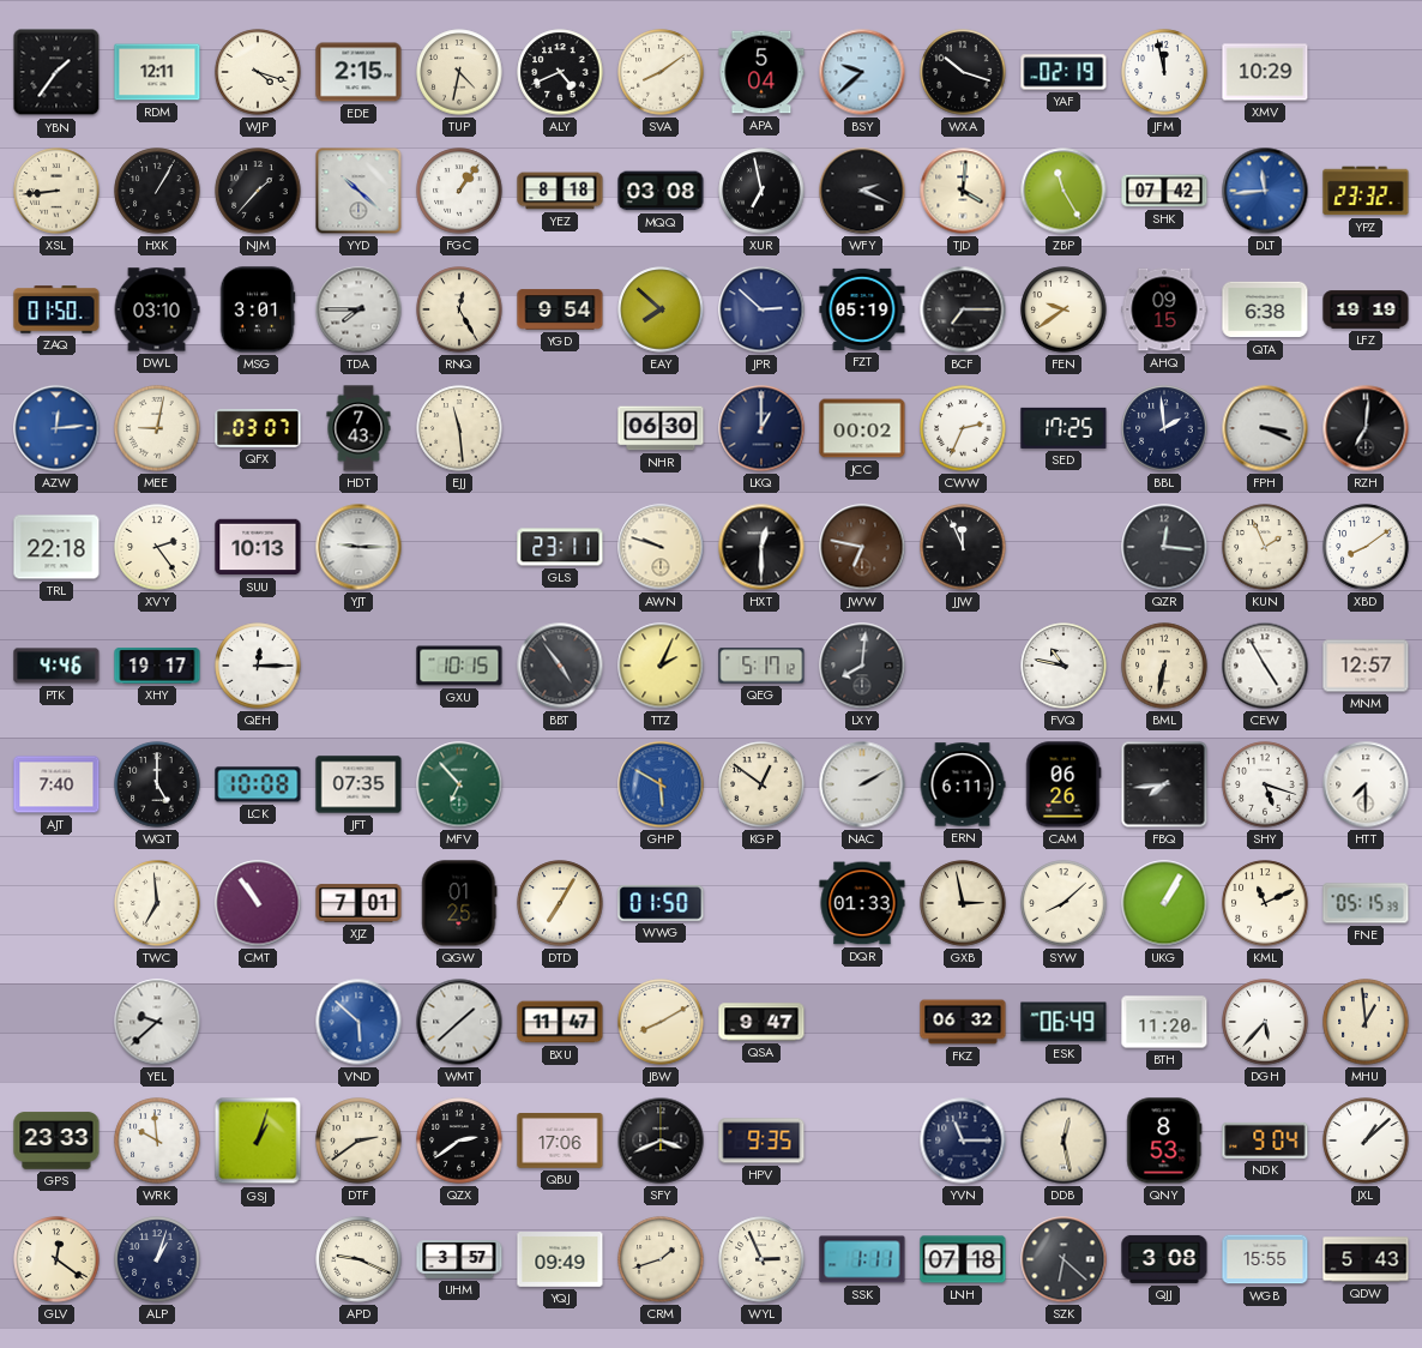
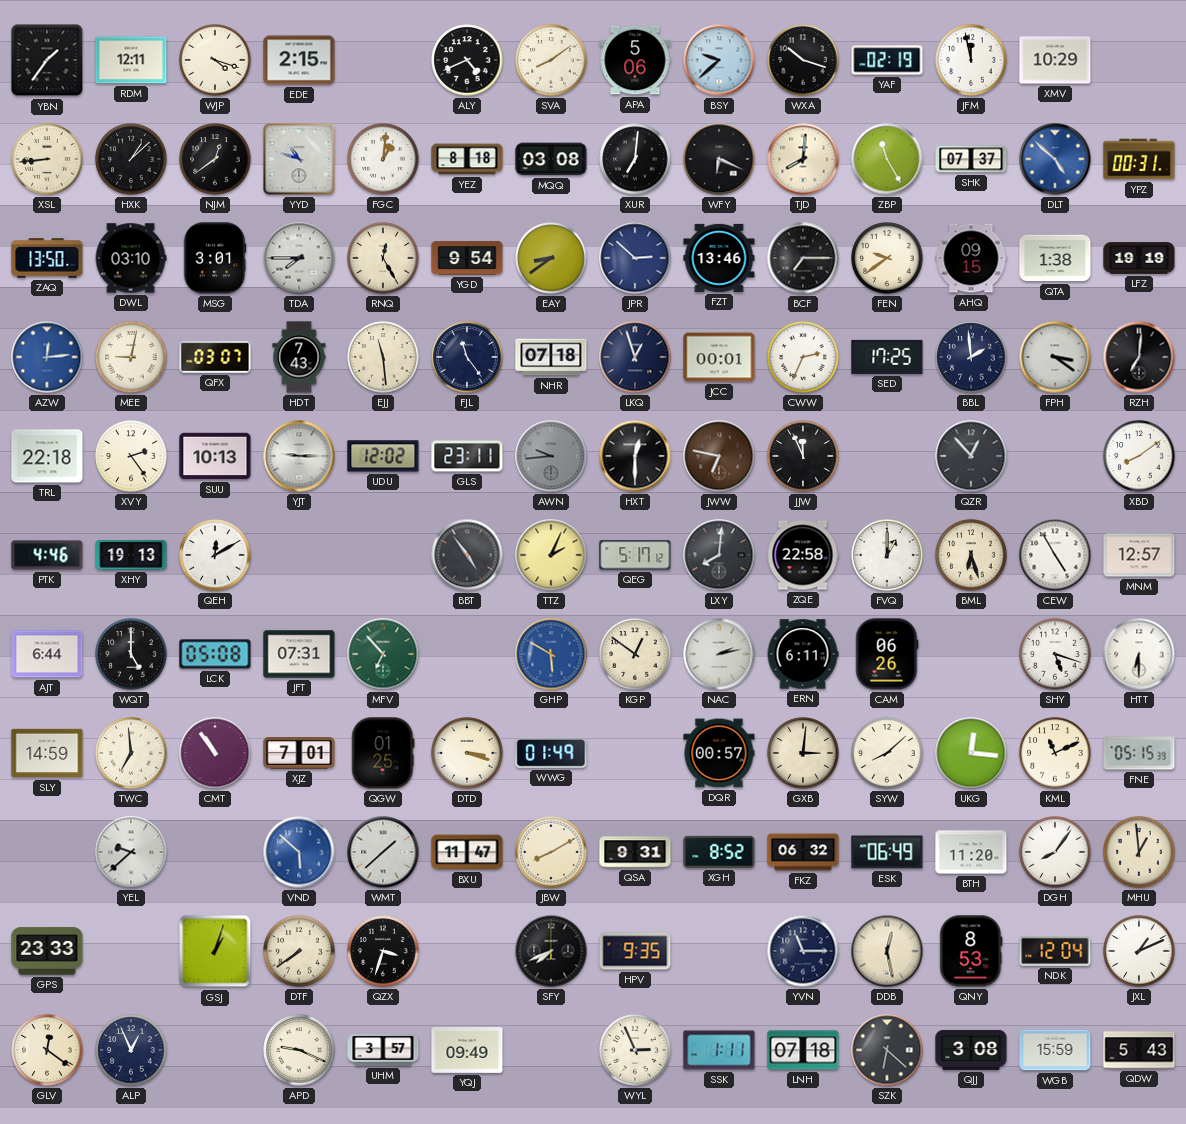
TUP: 4:32 -> none (459, 72)
APA: 5:04 -> 5:06 (635, 60)
HXK: 1:05 -> 1:08 (131, 159)
NJM: 1:37 -> 12:39 (215, 159)
YYD: 10:22 -> 10:48 (299, 159)
FGC: 1:06 -> 1:01 (383, 159)
XUR: 6:58 -> 7:01 (635, 159)
WFY: 2:19 -> 6:19 (719, 159)
TJD: 4:01 -> 8:01 (803, 159)
SHK: 07:42 -> 07:37 (971, 159)
DLT: 11:44 -> 4:52 (1055, 159)
YPZ: 23:32 -> 00:31 (1139, 159)
ZAQ: 01:50 -> 13:50 (47, 258)
EAY: 7:52 -> 8:39 (551, 258)
FZT: 05:19 -> 13:46 (719, 258)
QTA: 6:38 -> 1:38 (1055, 258)
FJL: none -> 11:24 (467, 357)
NHR: 06:30 -> 07:18 (551, 357)
LKQ: 1:00 -> 12:57 (635, 357)
JCC: 00:02 -> 00:01 (719, 357)
FPH: 3:19 -> 3:21 (1055, 357)
UDU: none -> 12:02 (383, 456)
AWN: 9:48 -> 9:44 (551, 456)
AWN dial: cream -> grey (551, 456)
QZR: 12:16 -> 12:53 (971, 456)
KUN: 1:56 -> none (1265, 547)
XHY: 19:17 -> 19:13 (131, 555)
QEH: 12:15 -> 12:10 (215, 555)
GXU: 10:15 -> none (459, 666)
ZQE: none -> 22:58 (803, 555)
FVQ: 10:47 -> 1:00 (887, 555)
BML: 6:32 -> 6:27 (971, 555)
AJT: 7:40 -> 6:44 (47, 654)
LCK: 10:08 -> 05:08 (215, 654)
JFT: 07:35 -> 07:31 (299, 654)
NAC: 2:10 -> 2:13 (719, 654)
FBQ: 7:44 -> none (1164, 784)
HTT: 7:30 -> 6:30 (1139, 654)
SLY: none -> 14:59 (47, 753)
DTD: 7:05 -> 3:18 (467, 753)
WWG: 01:50 -> 01:49 (551, 754)
DQR: 01:33 -> 00:57 (719, 753)
GXB: 2:58 -> 3:01 (803, 753)
UKG: 1:05 -> 12:16 (971, 753)
QSA: 9:47 -> 9:31 (635, 852)
XGH: none -> 8:52 (719, 852)
DGH: 5:37 -> 8:06 (1055, 852)
WRK: 9:59 -> none (157, 1141)
DTF: 2:39 -> 7:39 (299, 951)
QZX: 2:39 -> 3:33 (383, 951)
QBU: 17:06 -> none (560, 1142)
SFY: 3:41 -> 7:41 (551, 951)
NDK: 9:04 -> 12:04 (1055, 951)
JXL: 1:08 -> 1:11 (1139, 951)
ALP: 1:03 -> 12:56 (131, 1050)
CRM: 1:42 -> none (661, 1259)
WGB: 15:55 -> 15:59 (1055, 1050)
